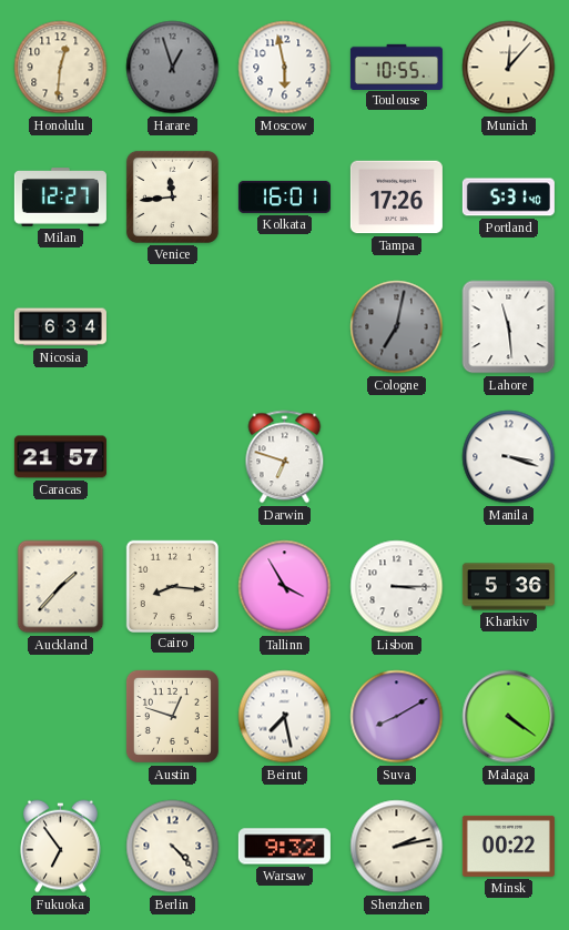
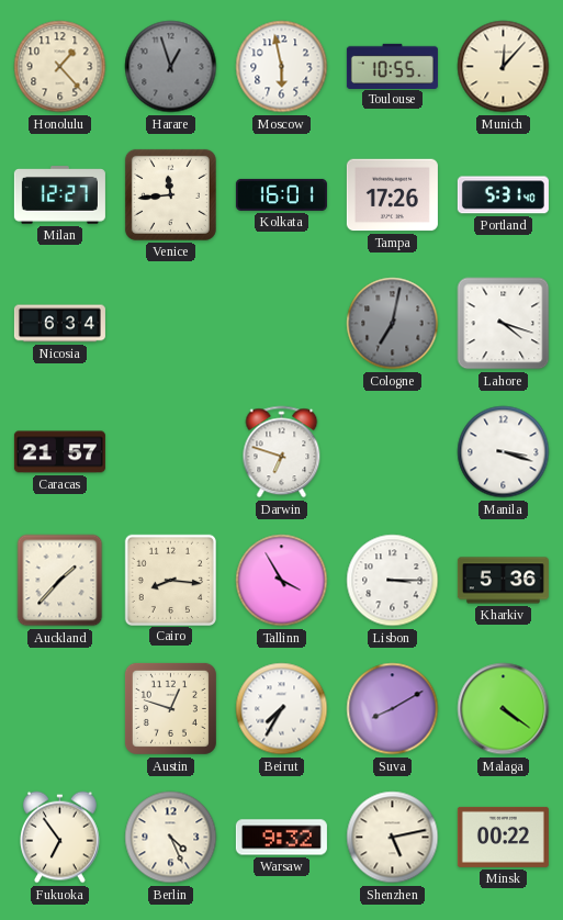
Honolulu: 12:31 -> 1:23 (60, 67)
Lahore: 11:29 -> 4:18 (504, 324)
Beirut: 7:28 -> 7:35 (282, 709)
Berlin: 4:23 -> 4:26 (171, 838)
Shenzhen: 2:13 -> 5:13 (393, 838)
